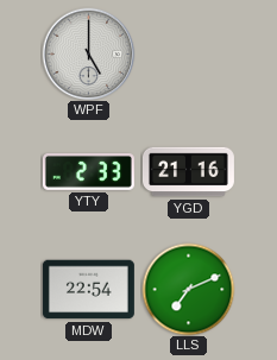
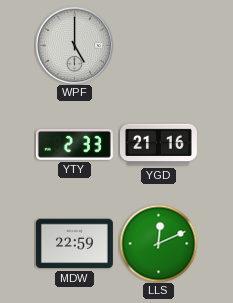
MDW: 22:54 -> 22:59 (74, 244)
LLS: 7:11 -> 12:11 (158, 243)
